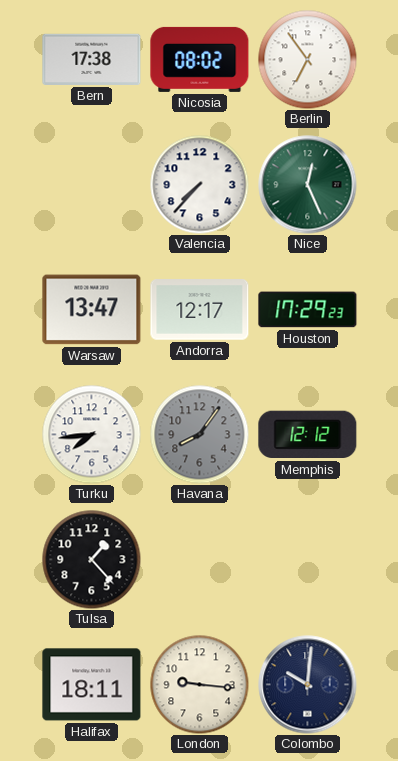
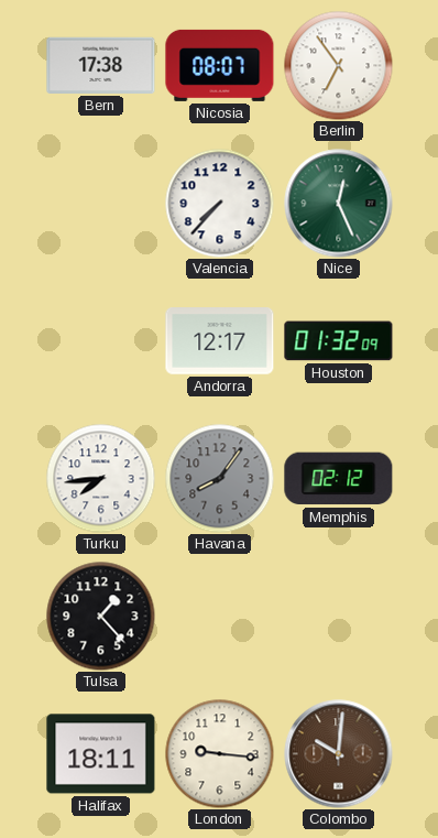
Nicosia: 08:02 -> 08:07 (220, 65)
Warsaw: 13:47 -> none (92, 310)
Houston: 17:29 -> 01:32 (339, 341)
Memphis: 12:12 -> 02:12 (339, 479)
Colombo dial: navy -> brown (339, 754)
